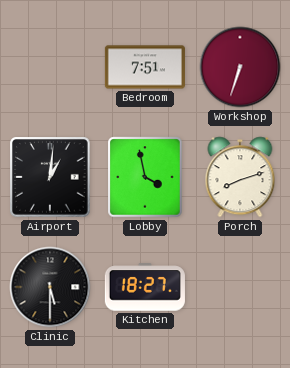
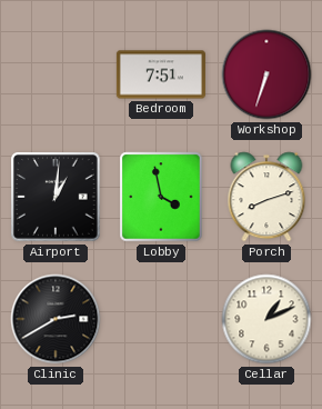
Clinic: 5:30 -> 2:40 (56, 319)
Kitchen: 18:27 -> none (145, 287)
Cellar: none -> 1:11 (266, 319)
